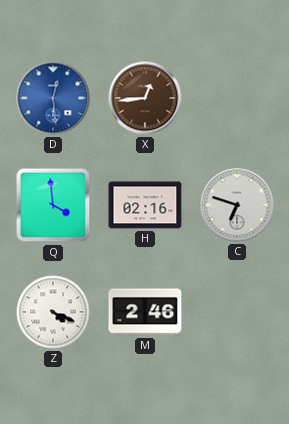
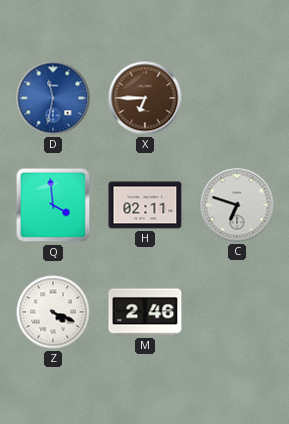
D: 12:29 -> 11:32 (53, 98)
X: 12:44 -> 6:45 (145, 98)
H: 02:16 -> 02:11 (145, 205)
